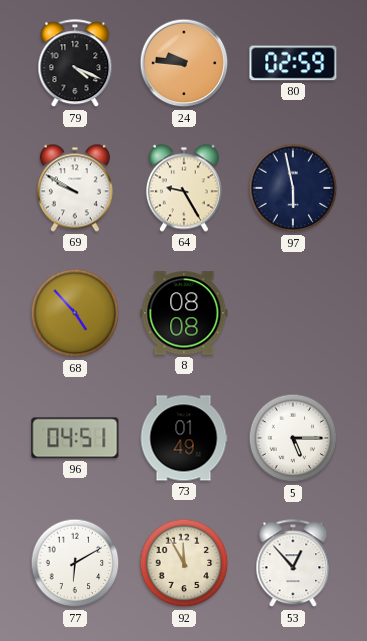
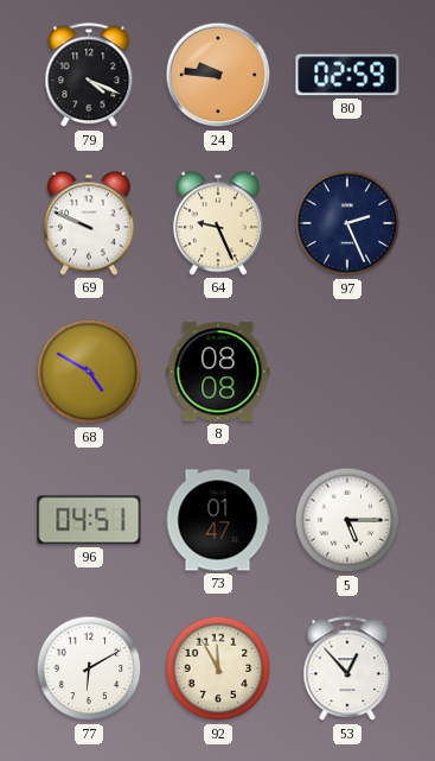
69: 9:50 -> 9:49 (89, 223)
64: 9:25 -> 9:26 (218, 223)
97: 5:58 -> 2:26 (347, 223)
68: 4:53 -> 4:50 (89, 372)
73: 01:49 -> 01:47 (218, 520)
